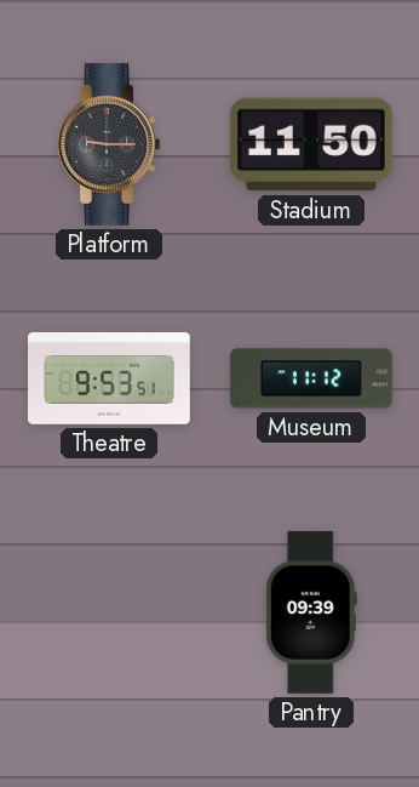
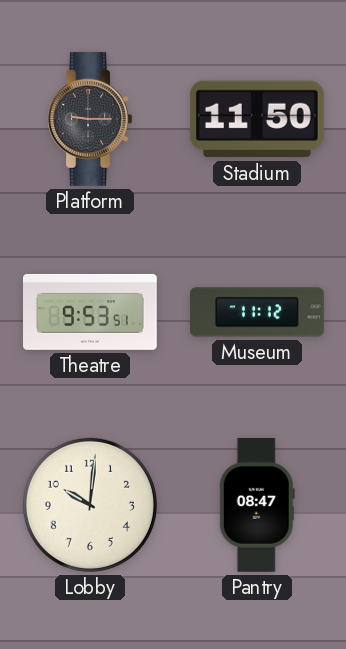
Lobby: none -> 10:01 (90, 505)
Pantry: 09:39 -> 08:47 (257, 505)
